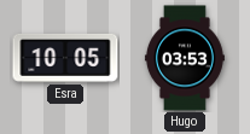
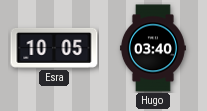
Hugo: 03:53 -> 03:40 (153, 48)
